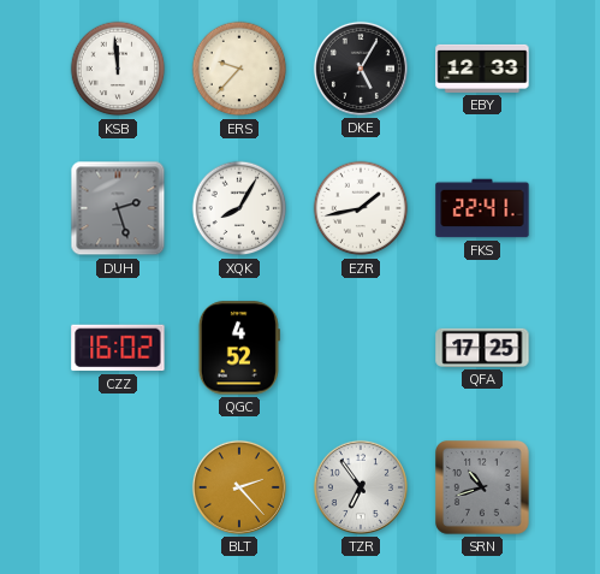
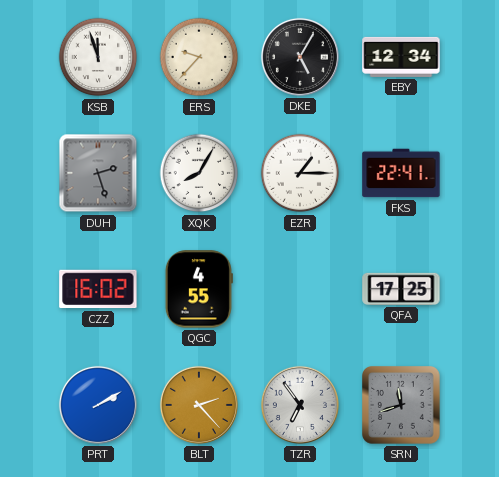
KSB: 11:59 -> 11:57 (98, 57)
EBY: 12:33 -> 12:34 (401, 57)
EZR: 1:43 -> 1:15 (300, 173)
QGC: 4:52 -> 4:55 (199, 289)
PRT: none -> 2:10 (98, 405)
SRN: 10:42 -> 11:42 (402, 406)
